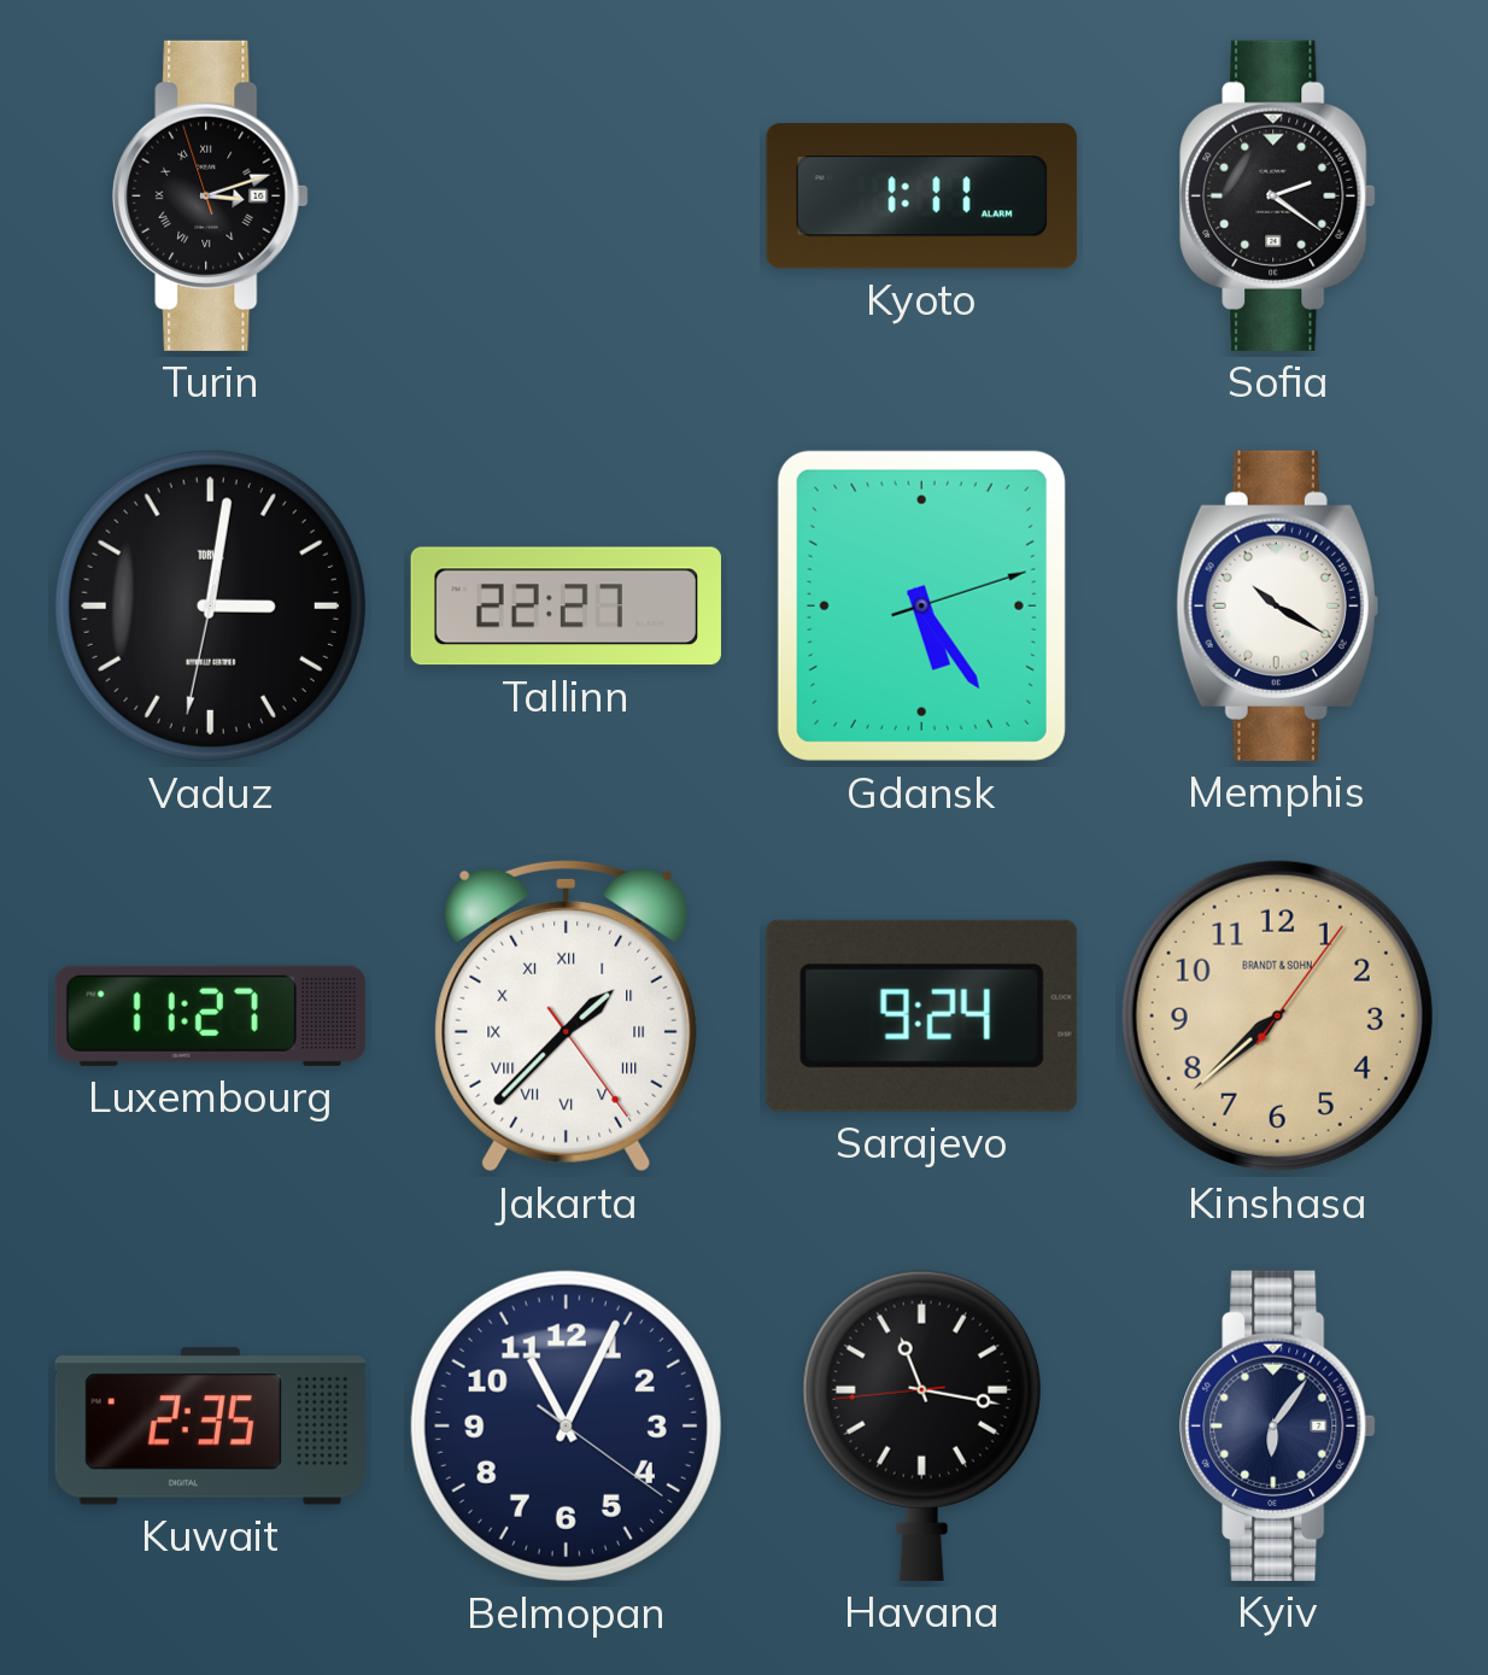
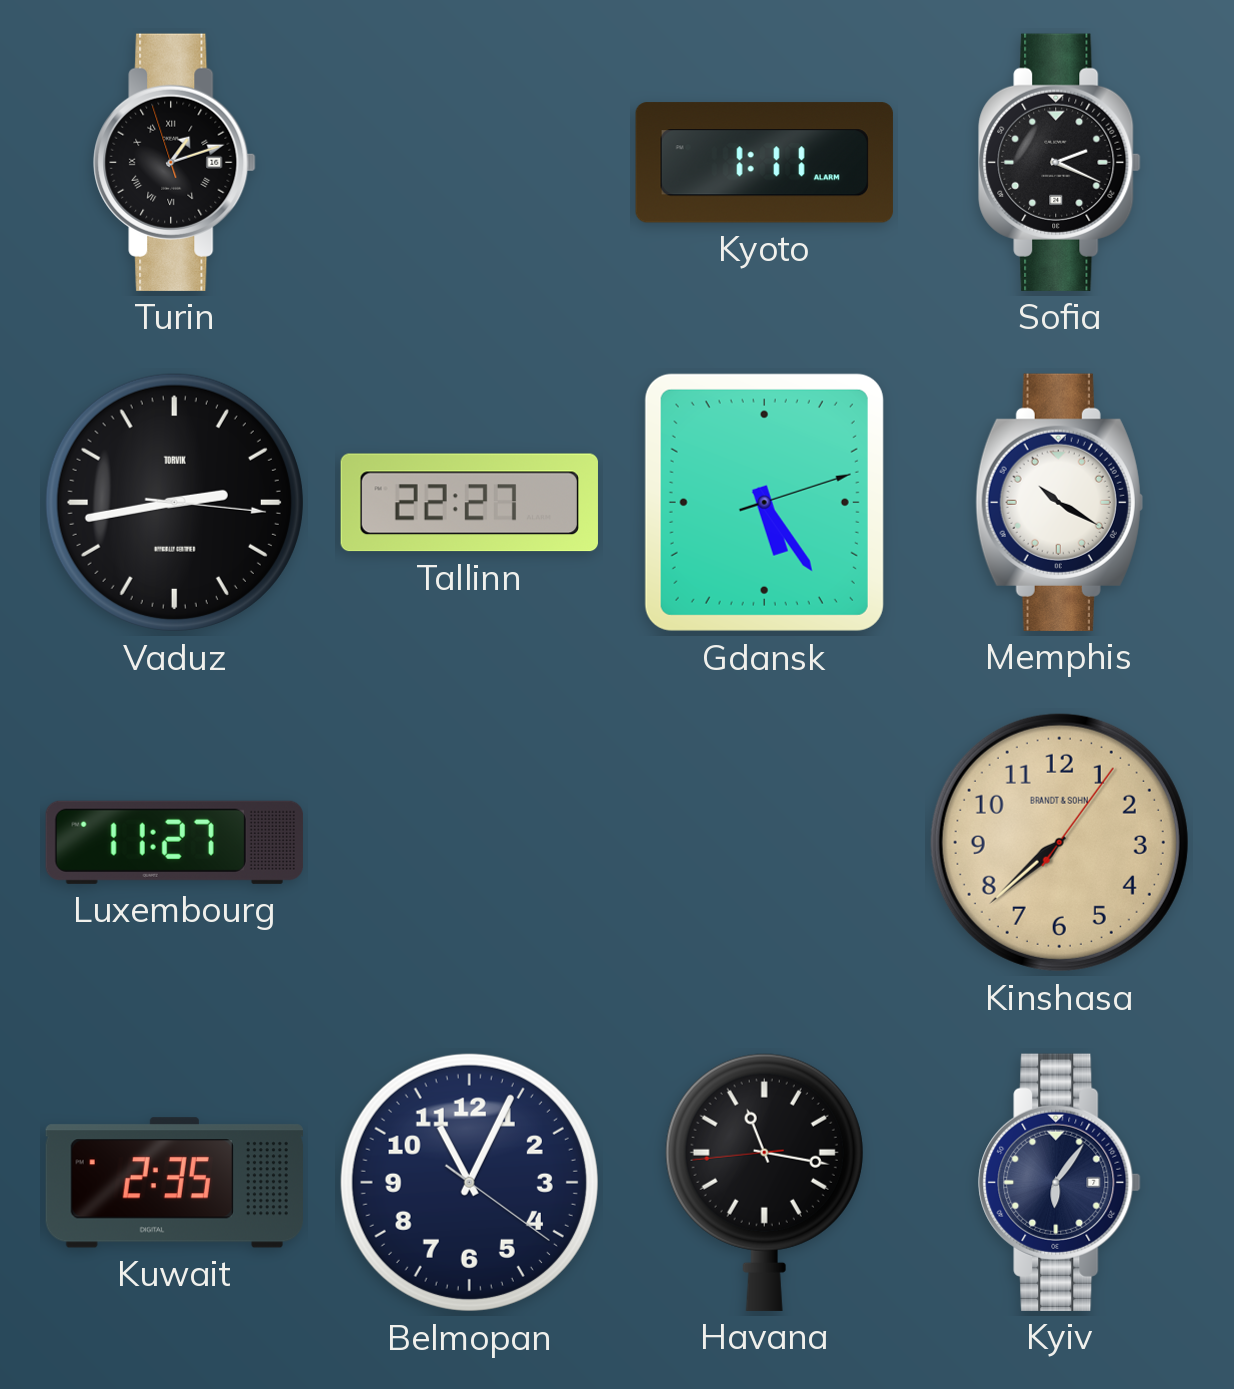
Turin: 3:11 -> 1:11 (175, 162)
Sofia: 2:21 -> 2:19 (1060, 162)
Vaduz: 3:01 -> 2:43 (174, 502)
Jakarta: 1:37 -> none (567, 1015)
Sarajevo: 9:24 -> none (921, 1015)
